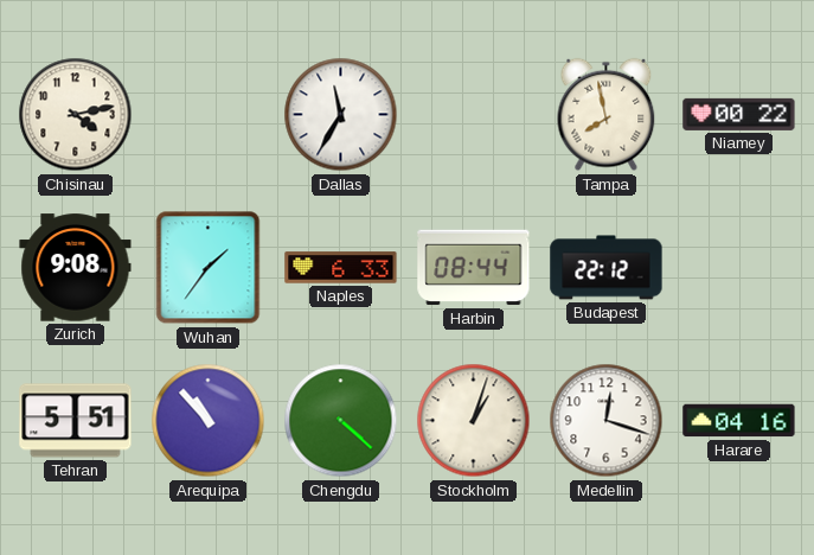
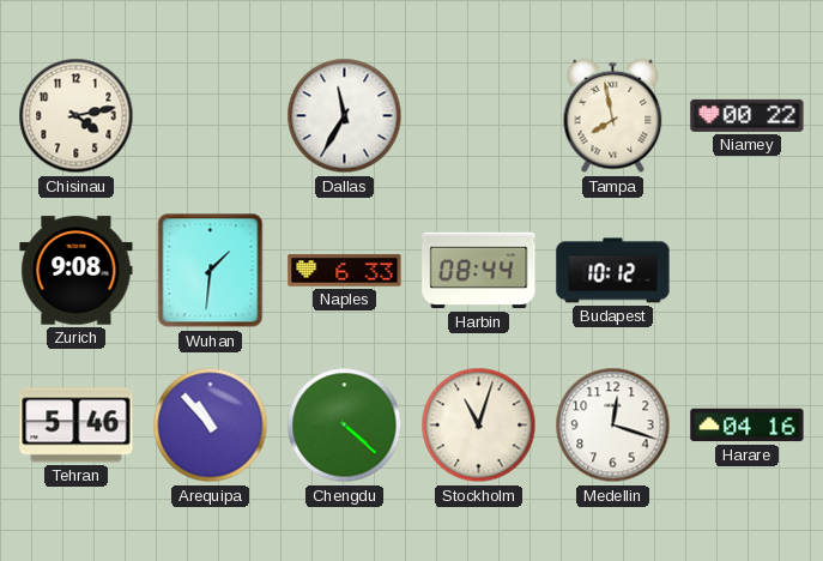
Wuhan: 1:36 -> 1:31 (211, 271)
Budapest: 22:12 -> 10:12 (613, 271)
Tehran: 5:51 -> 5:46 (77, 426)
Stockholm: 1:03 -> 11:03 (479, 426)
